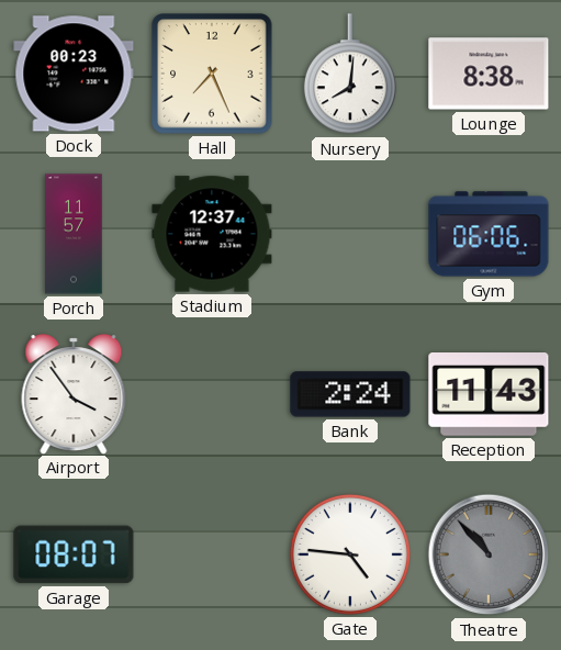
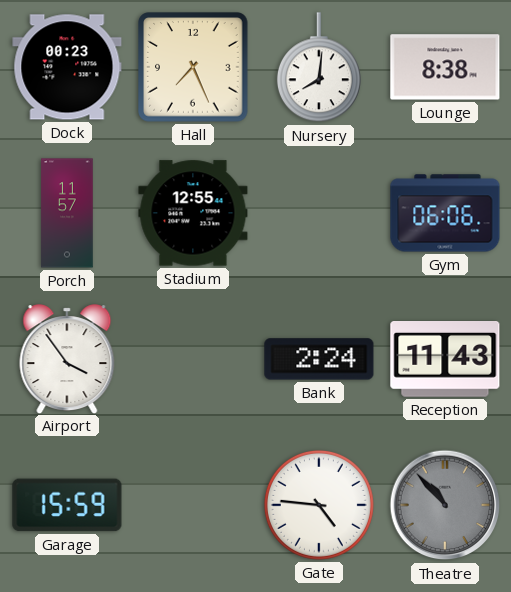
Stadium: 12:37 -> 12:55 (193, 213)
Garage: 08:07 -> 15:59 (67, 505)
